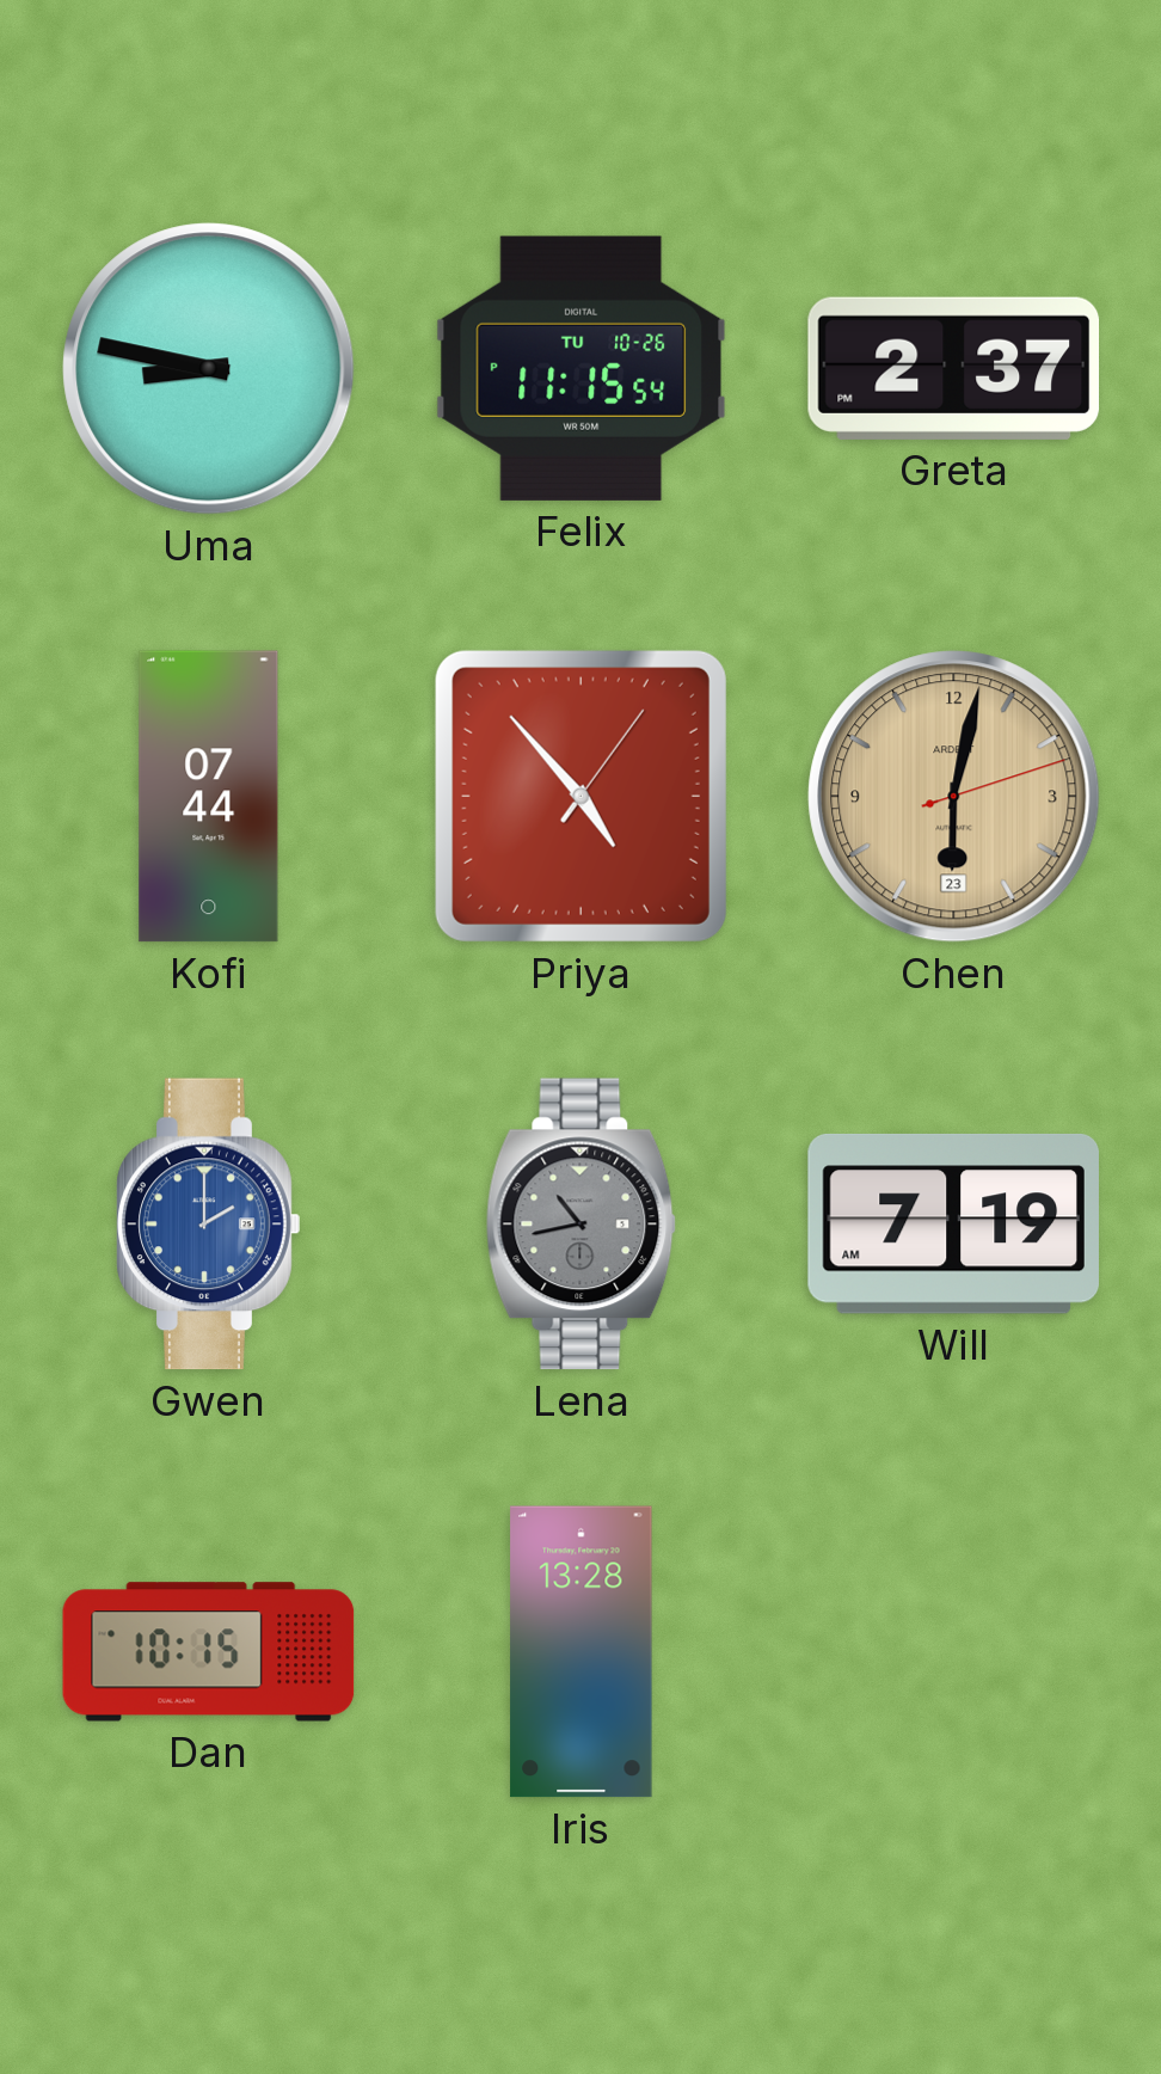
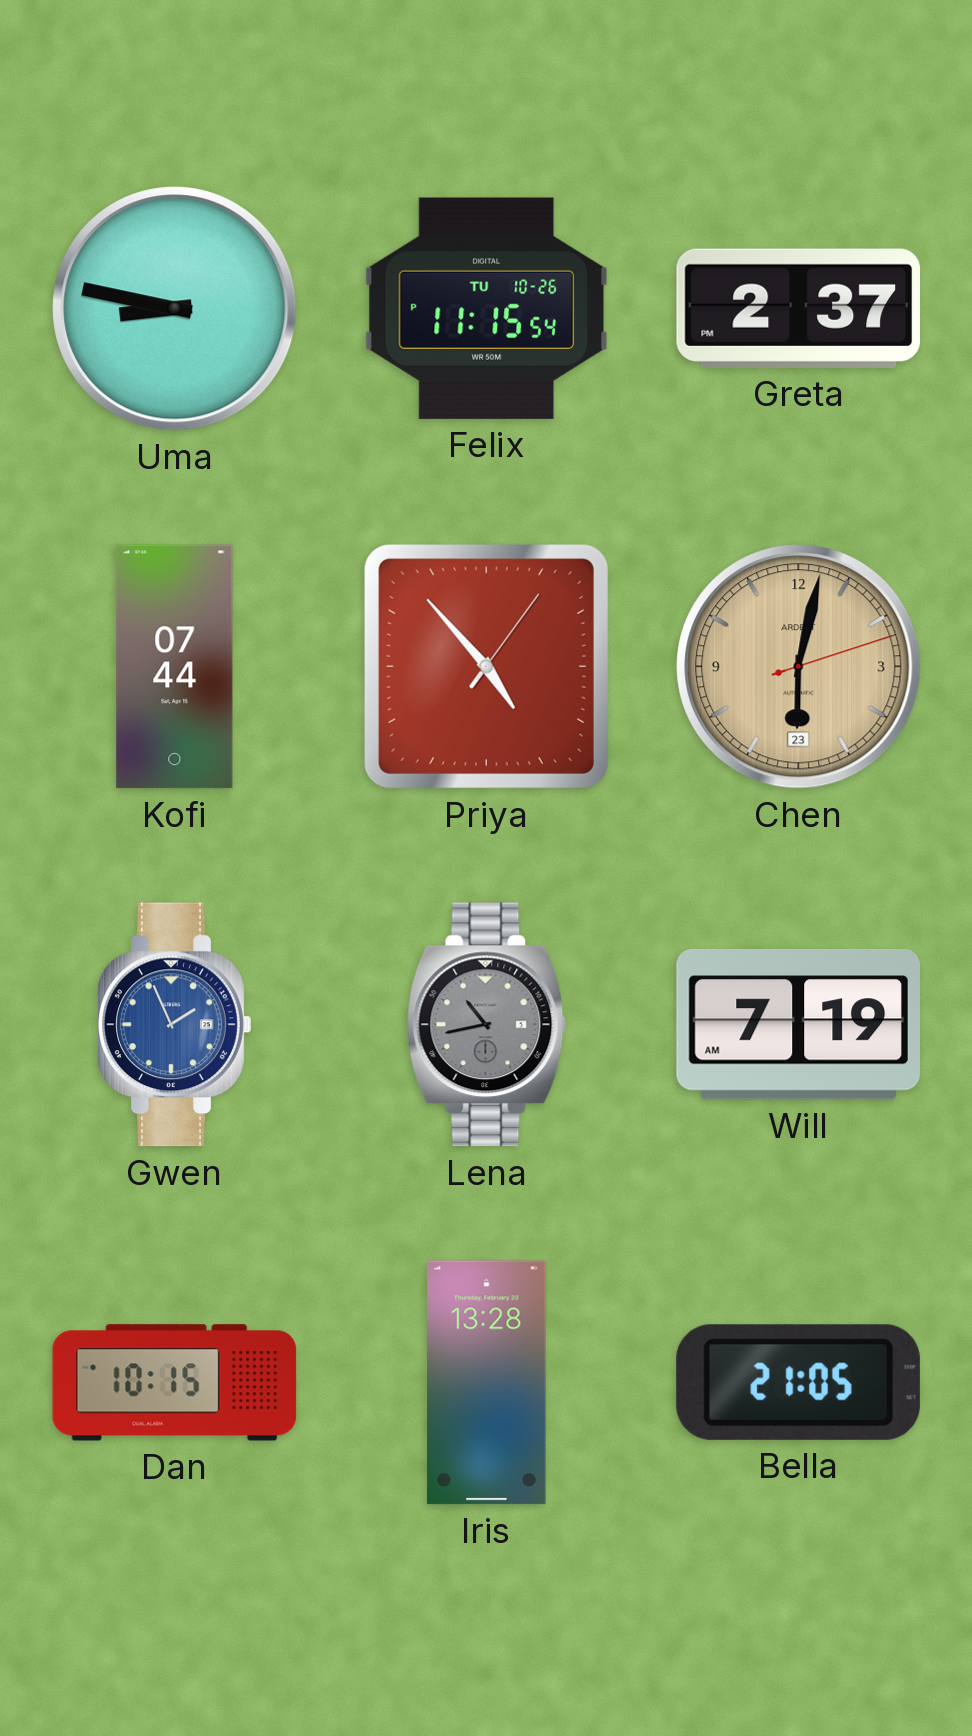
Gwen: 2:00 -> 1:56 (175, 1025)
Bella: none -> 21:05 (798, 1382)
